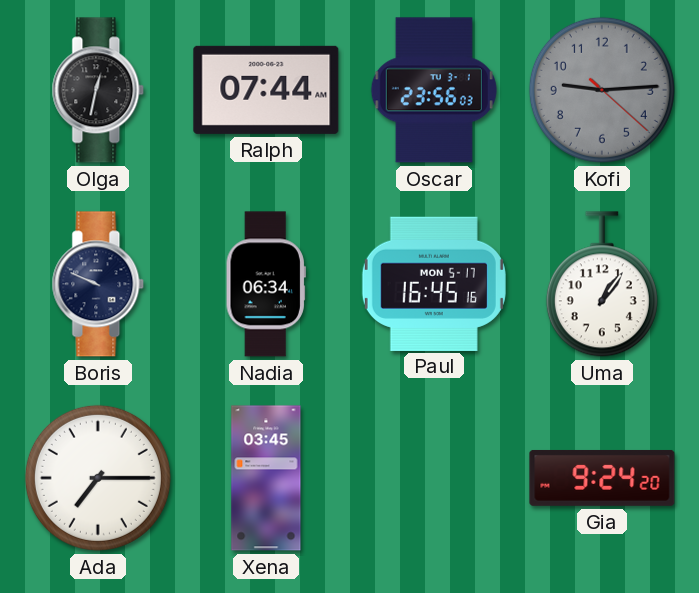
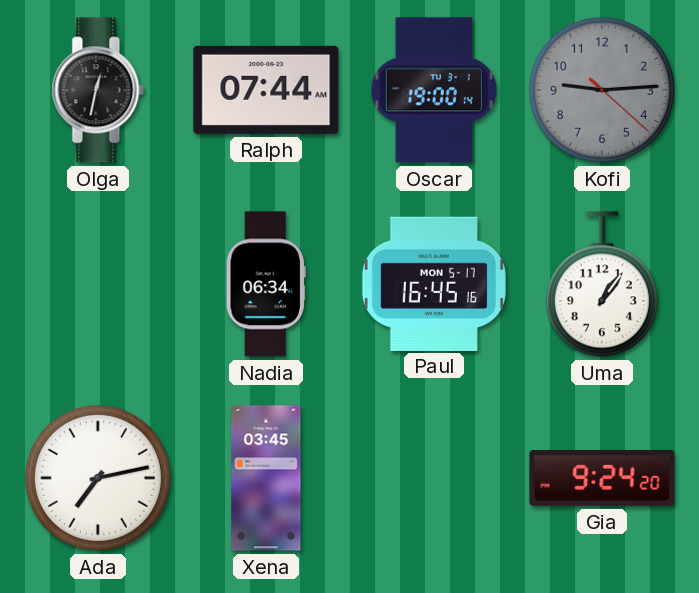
Oscar: 23:56 -> 19:00 (434, 90)
Boris: 9:49 -> none (98, 284)
Ada: 7:15 -> 7:13 (98, 478)
